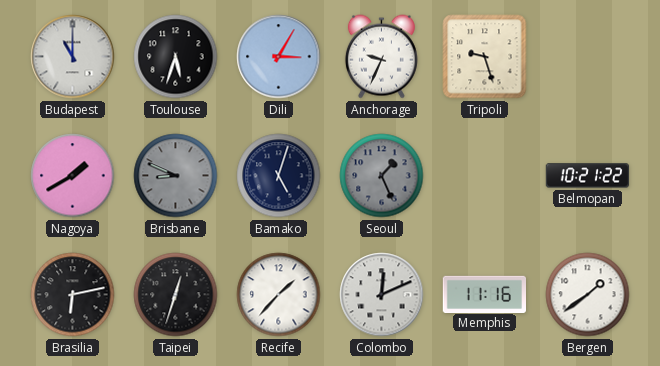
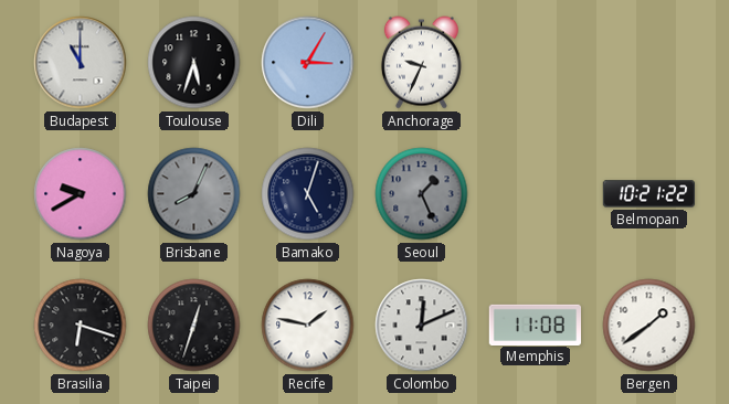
Tripoli: 9:27 -> none (485, 57)
Nagoya: 1:40 -> 9:40 (81, 194)
Brisbane: 8:49 -> 8:04 (194, 194)
Brasilia: 6:13 -> 6:18 (81, 326)
Recife: 1:37 -> 1:47 (308, 326)
Memphis: 11:16 -> 11:08 (536, 325)
